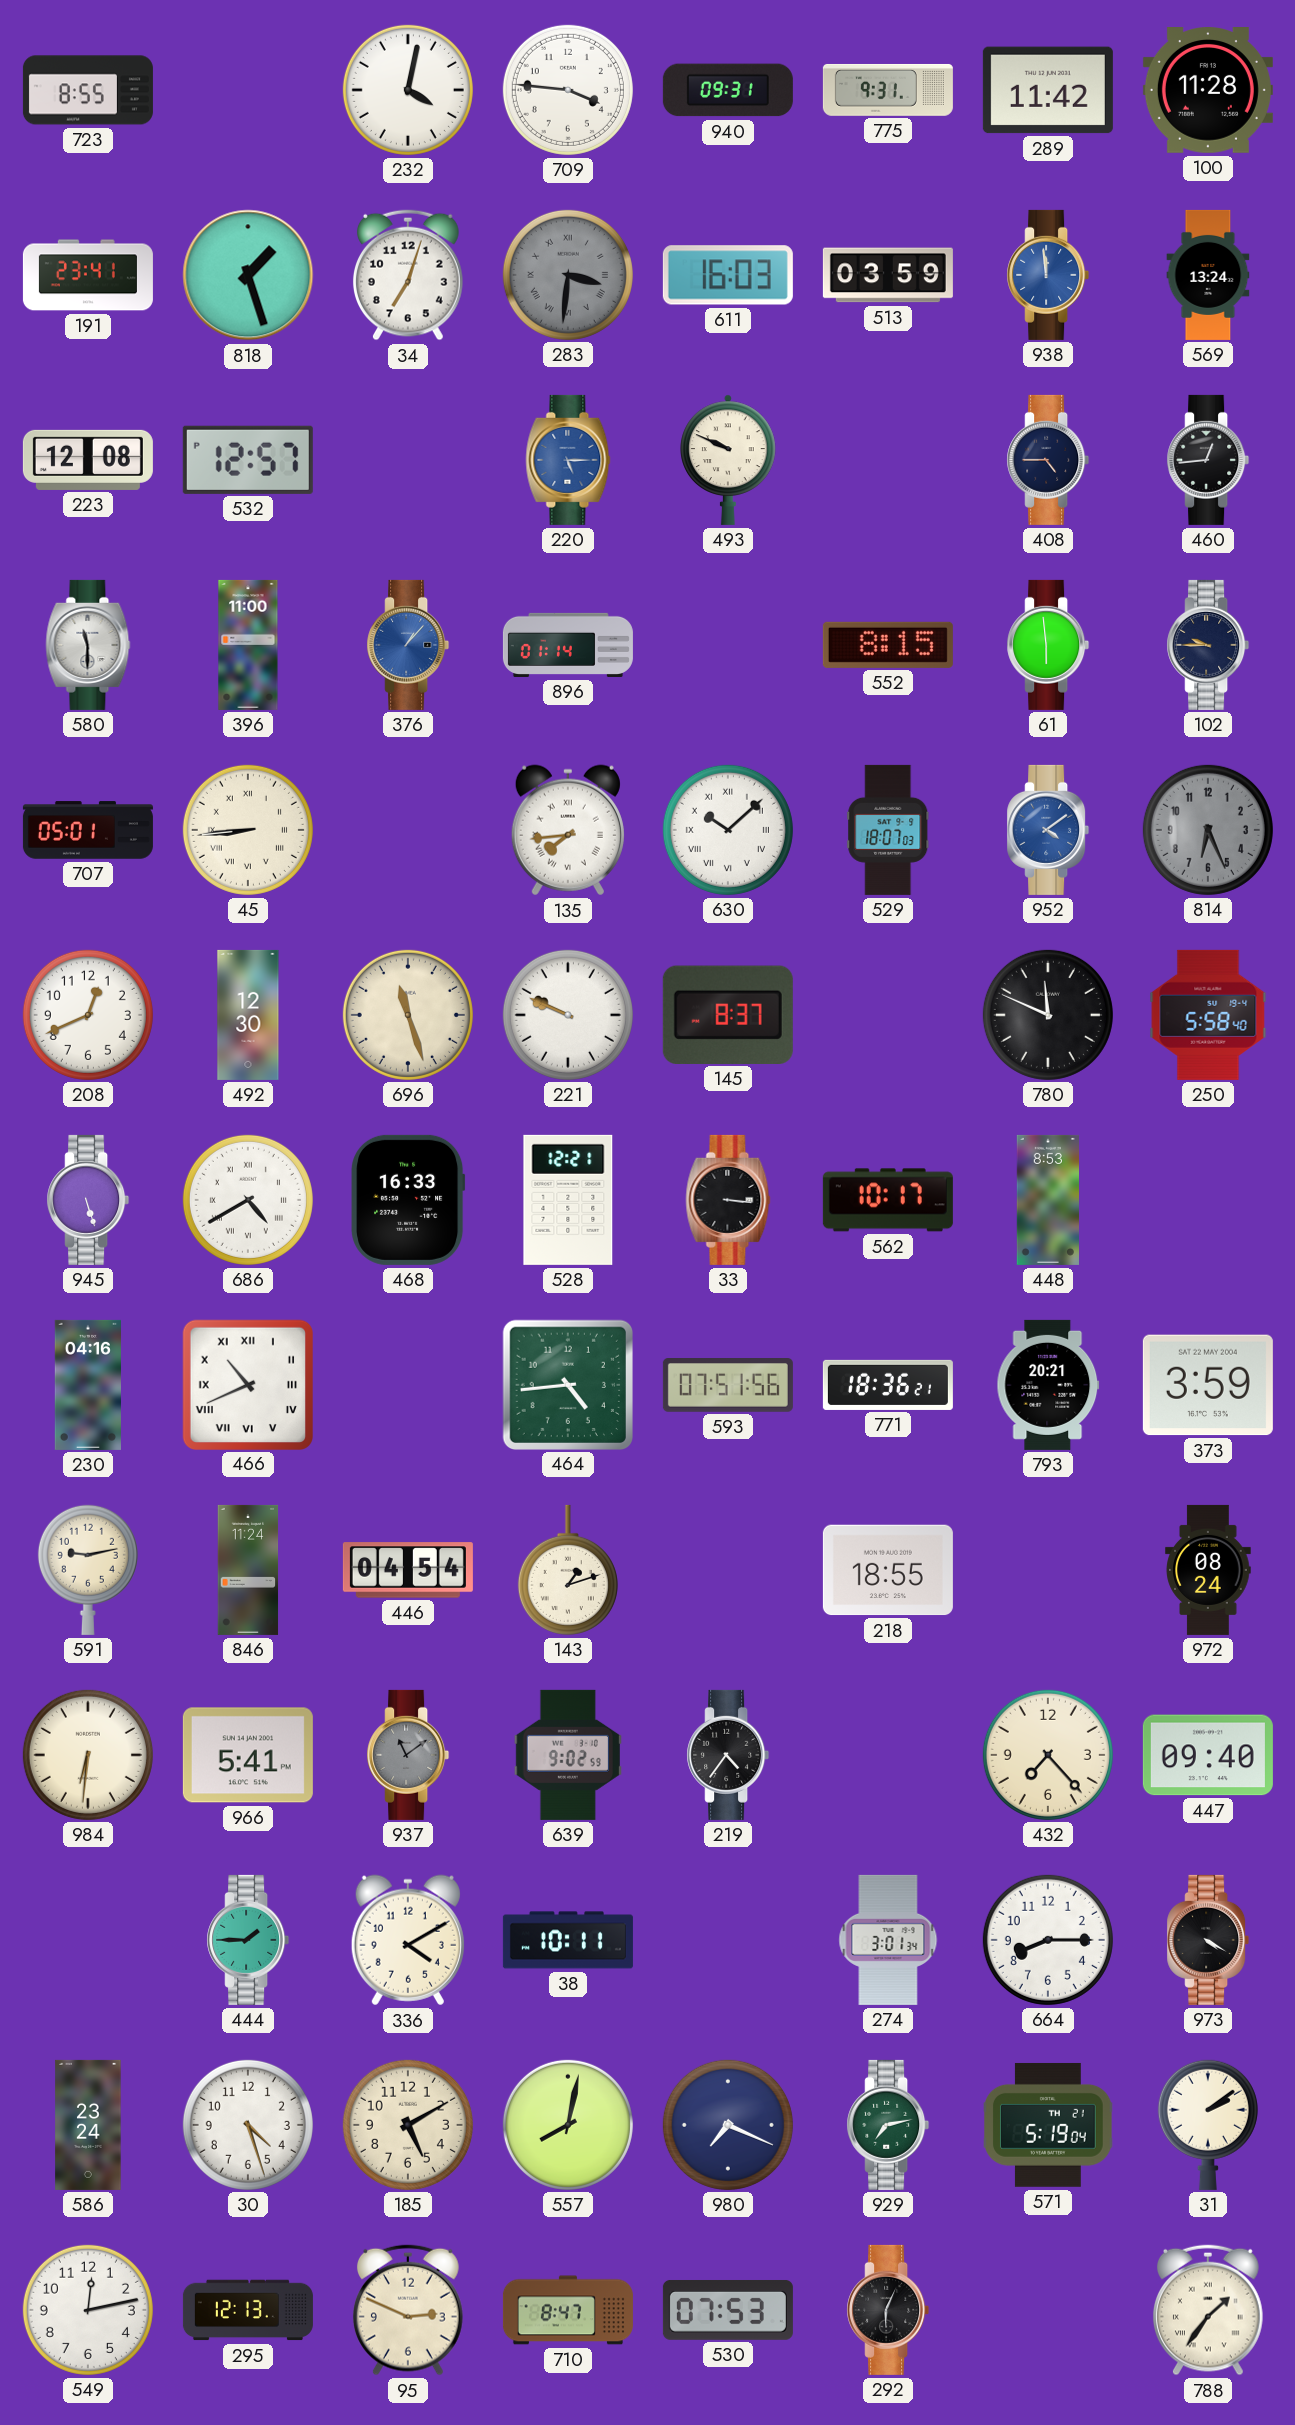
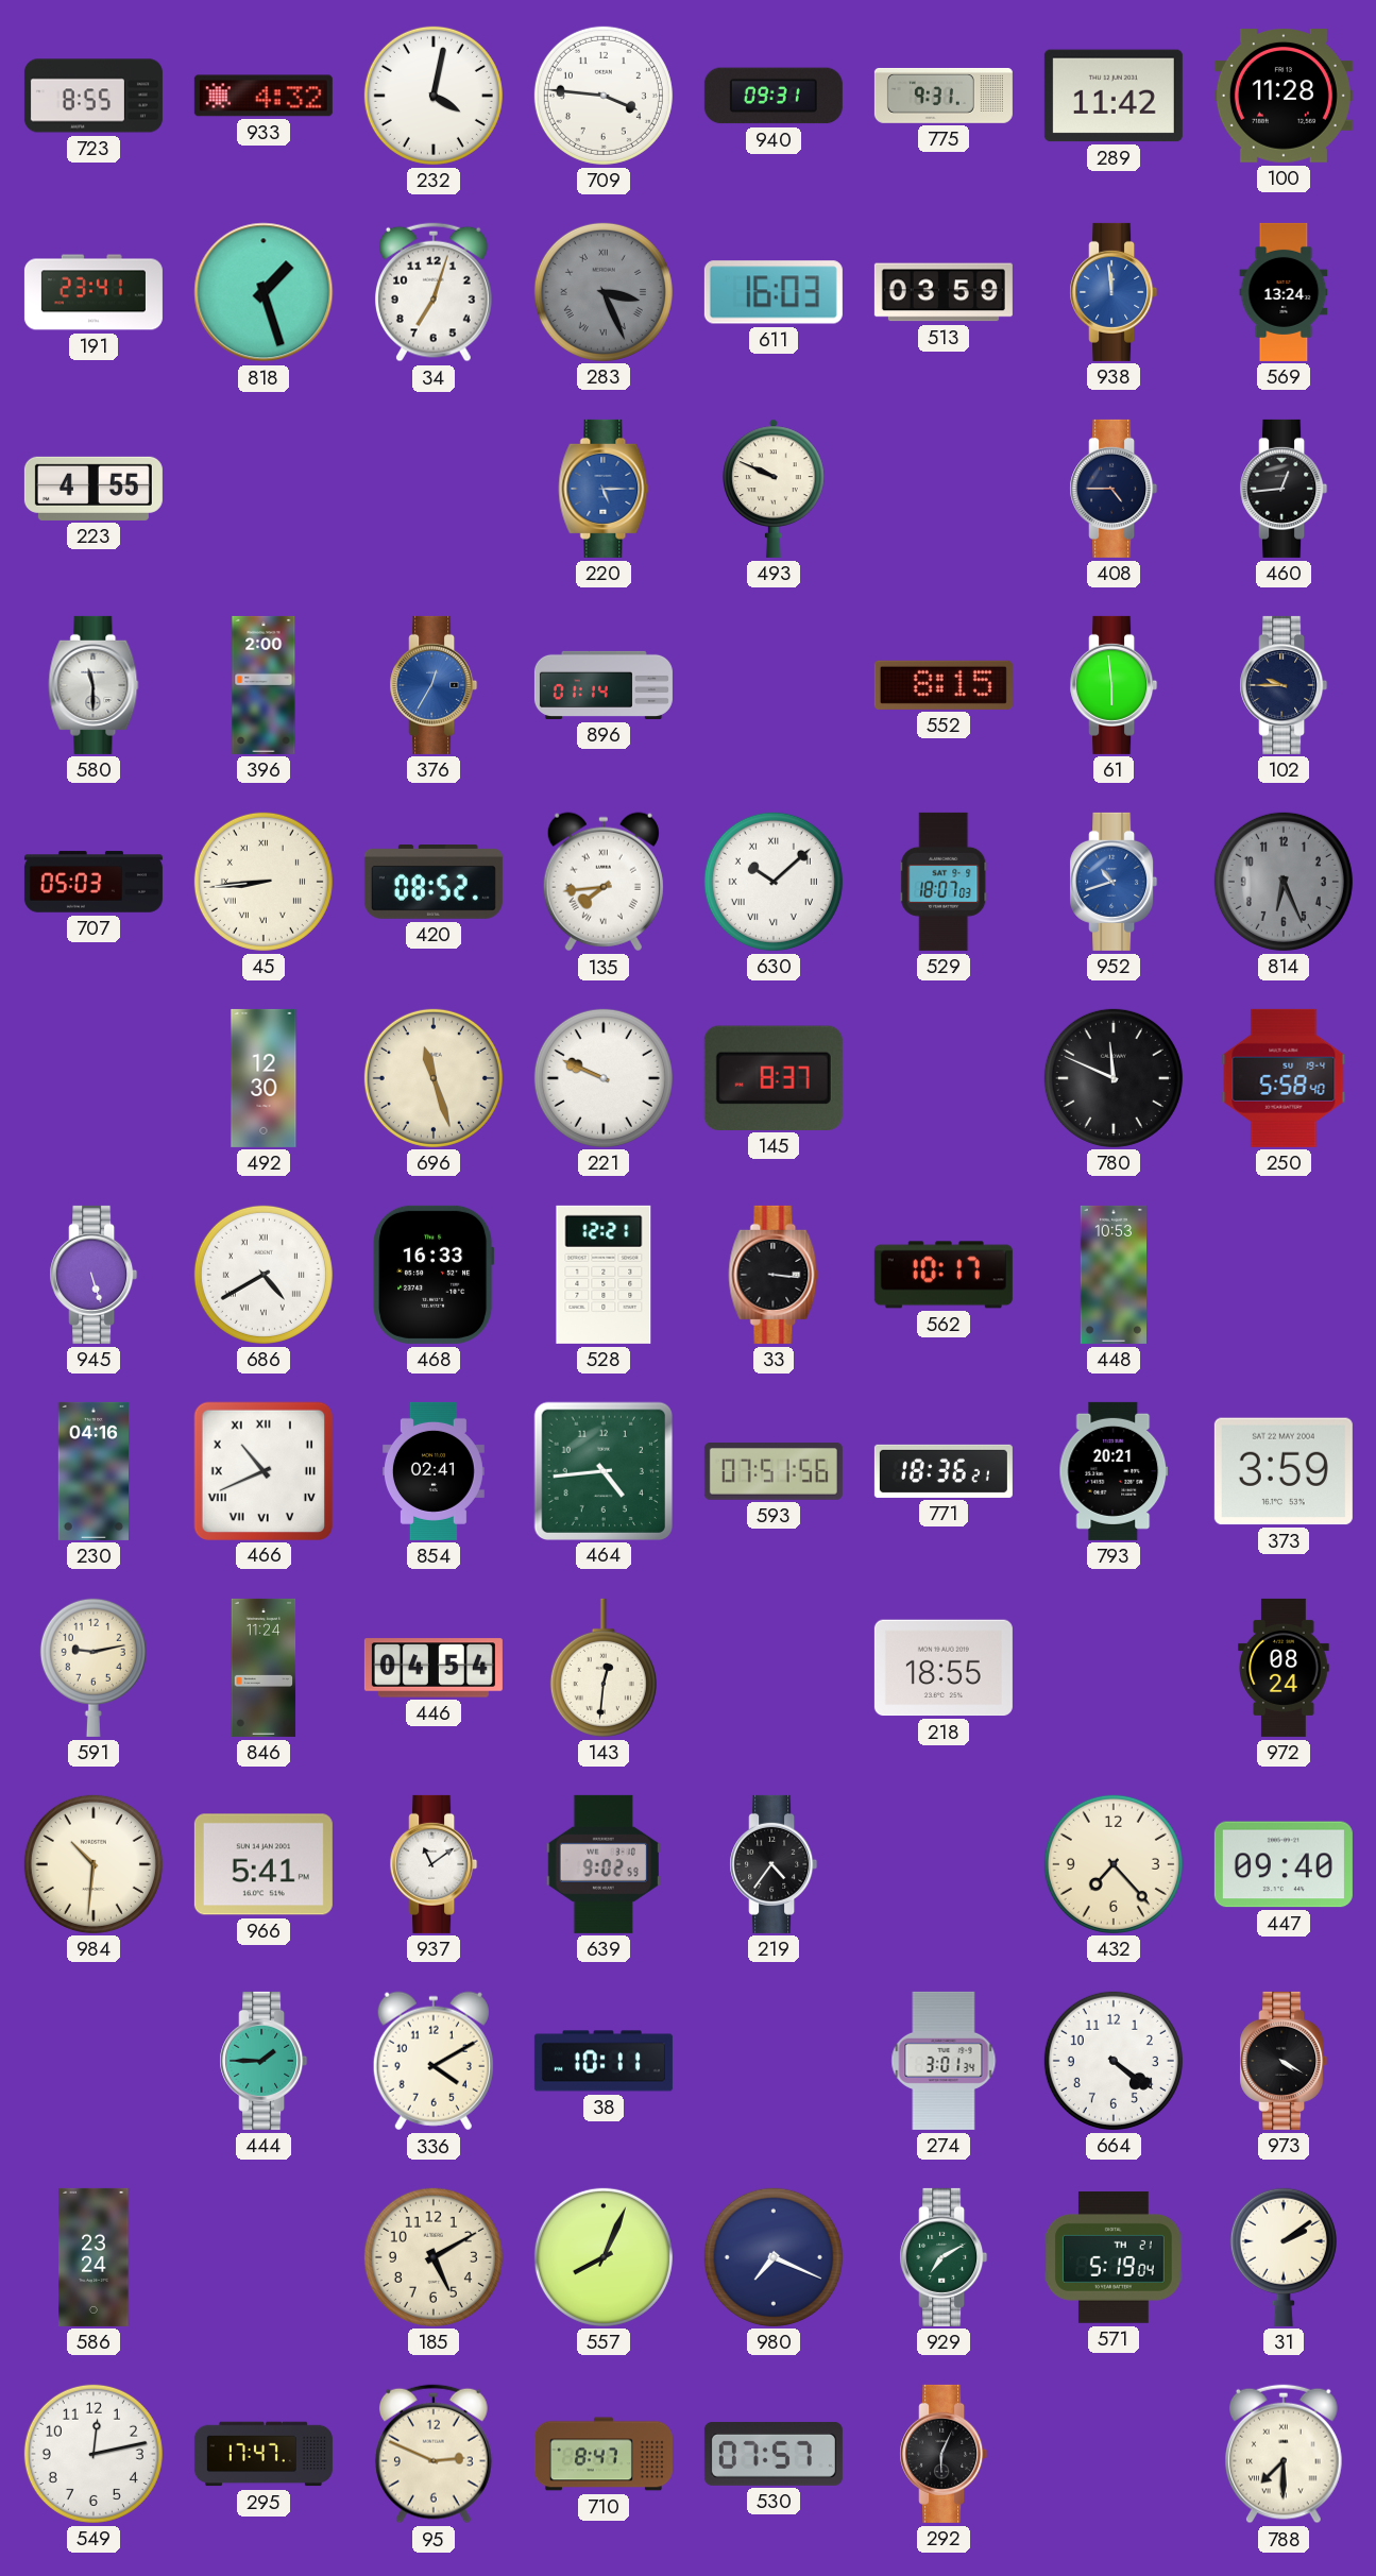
933: none -> 4:32 (264, 96)
283: 3:31 -> 3:26 (604, 292)
223: 12:08 -> 4:55 (94, 489)
532: 12:57 -> none (248, 460)
396: 11:00 -> 2:00 (264, 685)
376: 1:07 -> 12:35 (434, 685)
707: 05:01 -> 05:03 (94, 882)
420: none -> 08:52 (434, 883)
952: 4:09 -> 10:42 (1114, 882)
208: 12:41 -> none (88, 1015)
448: 8:53 -> 10:53 (1112, 1275)
854: none -> 02:41 (434, 1471)
143: 1:12 -> 12:31 (604, 1668)
984: 6:31 -> 10:31 (94, 1864)
937 dial: grey -> white (434, 1864)
664: 8:15 -> 4:21 (1114, 2061)
30: 4:27 -> none (248, 2125)
557: 8:02 -> 8:04 (604, 2257)
929: 7:13 -> 7:10 (944, 2257)
295: 12:13 -> 17:47 (264, 2454)
530: 07:53 -> 07:57 (774, 2454)
788: 1:36 -> 7:30 (1284, 2454)
